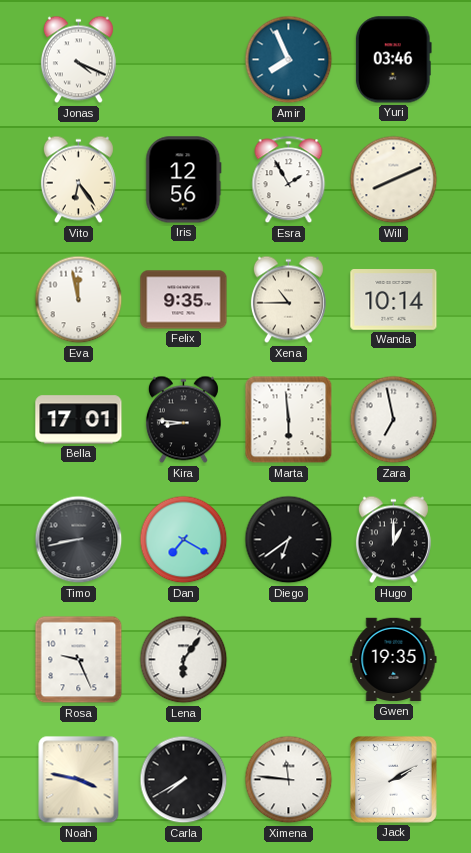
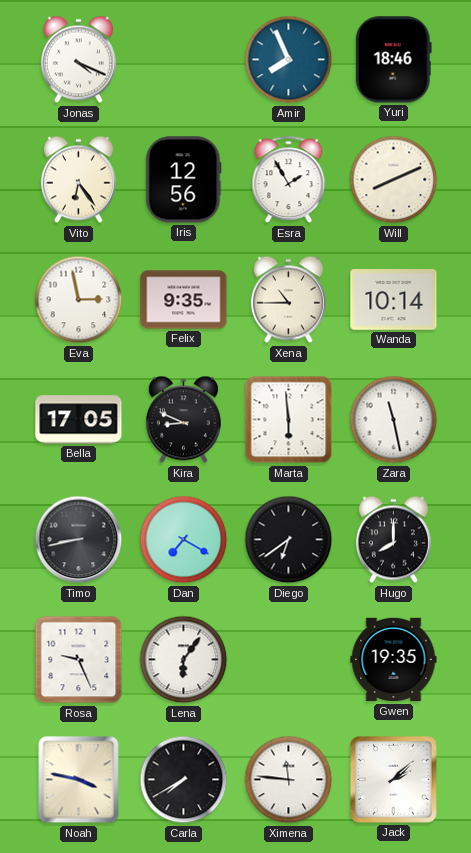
Yuri: 03:46 -> 18:46 (393, 60)
Eva: 11:58 -> 2:58 (79, 300)
Bella: 17:01 -> 17:05 (79, 420)
Kira: 8:46 -> 8:49 (183, 420)
Zara: 6:58 -> 11:28 (394, 420)
Hugo: 1:00 -> 8:00 (393, 540)
Jack: 2:10 -> 2:08 (393, 779)
